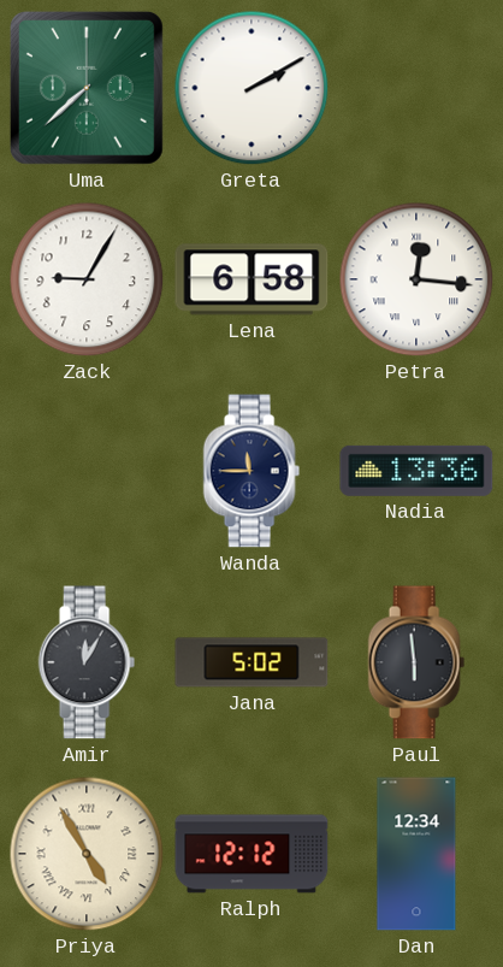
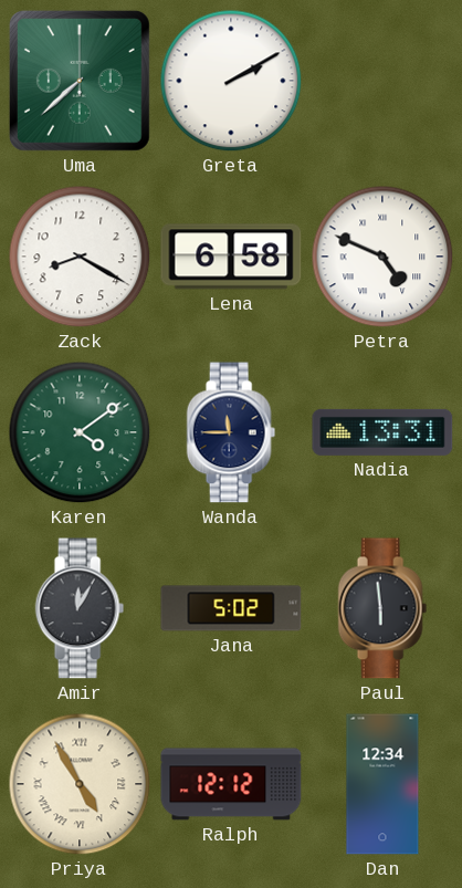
Zack: 9:05 -> 8:20 (80, 257)
Petra: 12:16 -> 4:49 (382, 257)
Karen: none -> 4:09 (80, 432)
Nadia: 13:36 -> 13:31 (382, 432)
